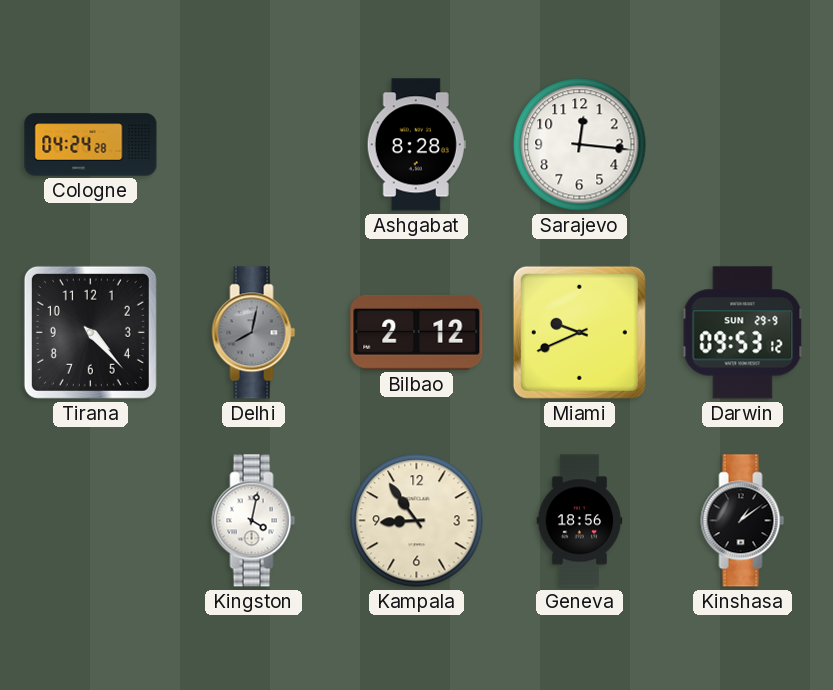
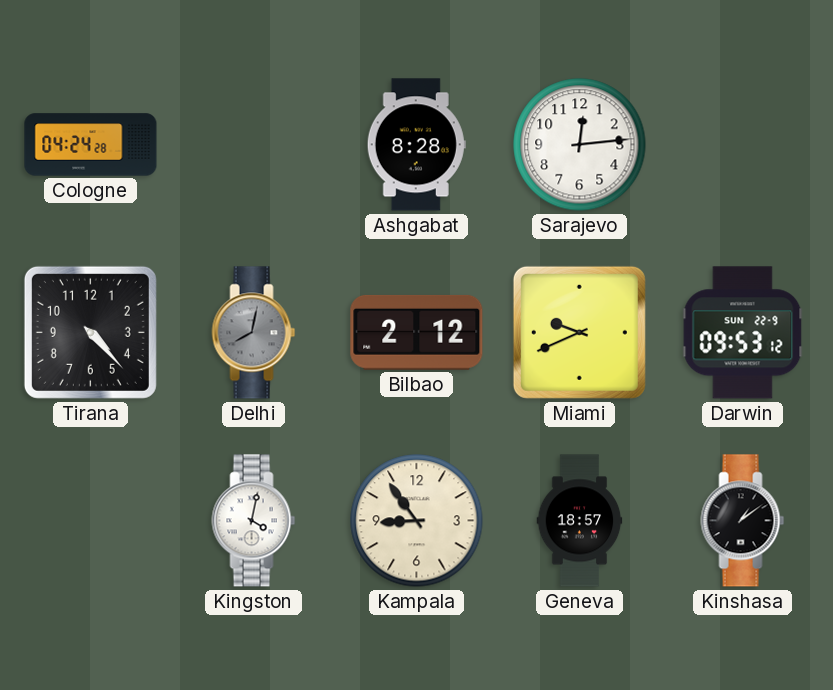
Sarajevo: 12:16 -> 12:14 (580, 145)
Darwin date: SUN 29-9 -> SUN 22-9 (743, 333)
Geneva: 18:56 -> 18:57 (580, 521)
